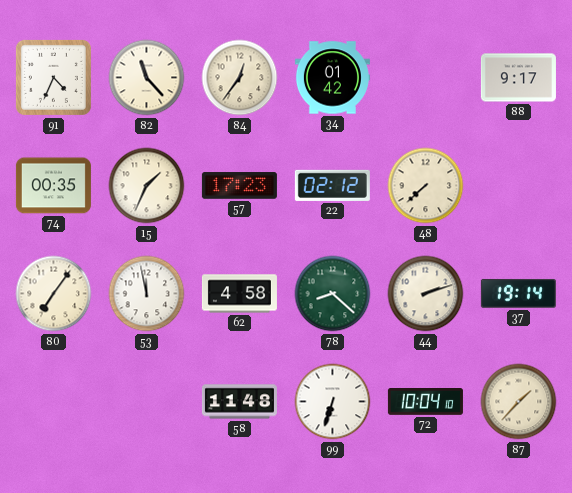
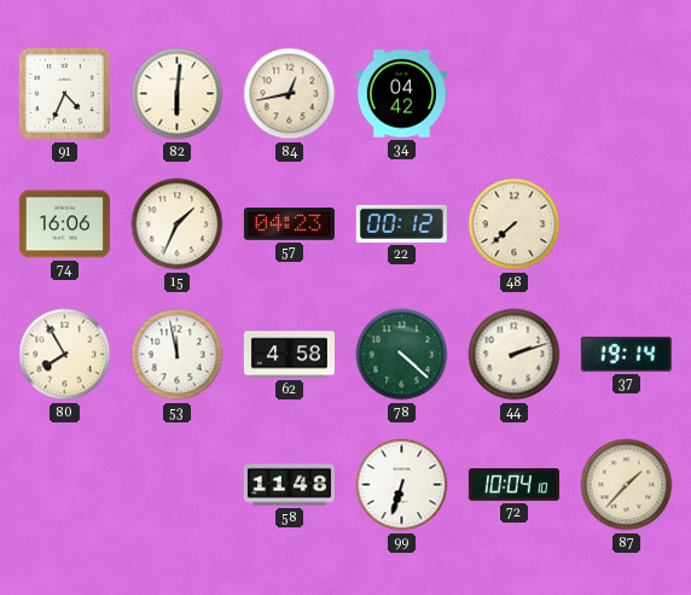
82: 11:23 -> 6:01 (178, 94)
84: 12:36 -> 12:43 (290, 94)
34: 01:42 -> 04:42 (401, 94)
88: 9:17 -> none (518, 78)
74: 00:35 -> 16:06 (64, 224)
57: 17:23 -> 04:23 (289, 224)
22: 02:12 -> 00:12 (401, 223)
80: 7:06 -> 7:55 (65, 355)
78: 8:22 -> 4:22 (402, 355)
